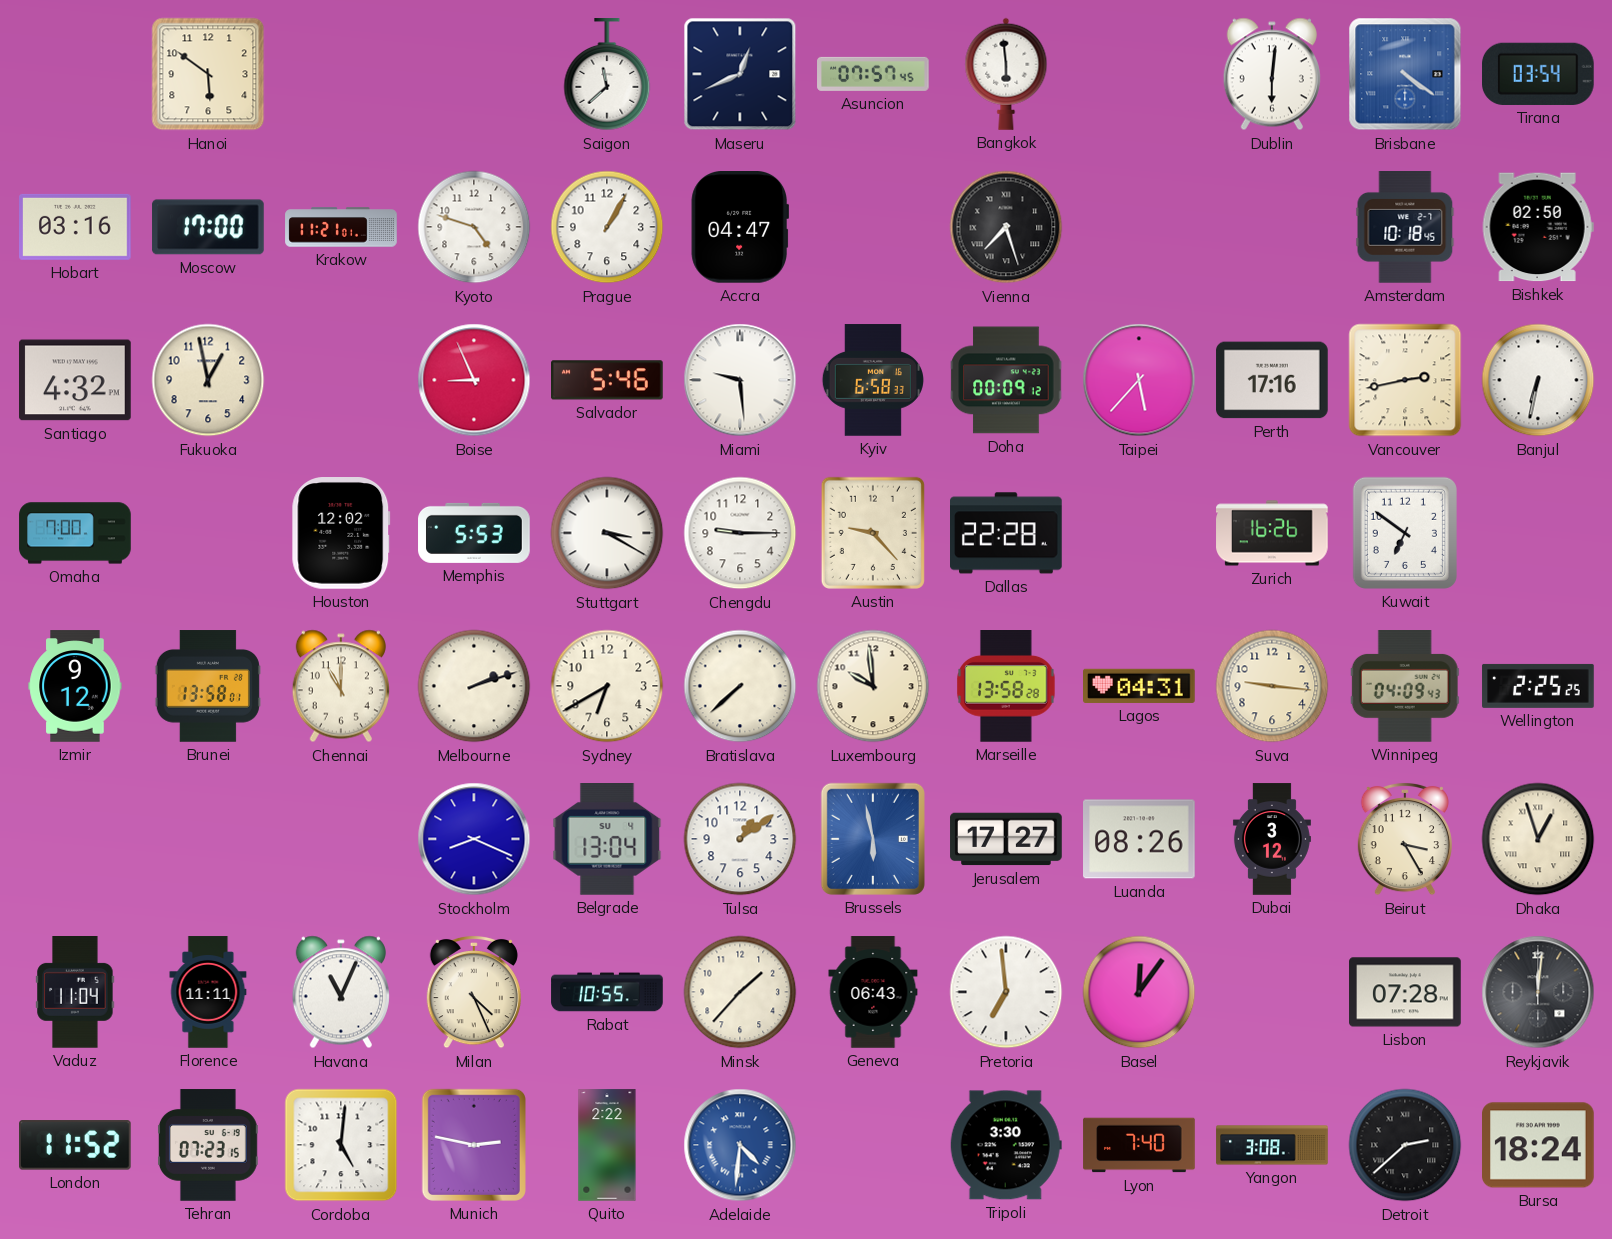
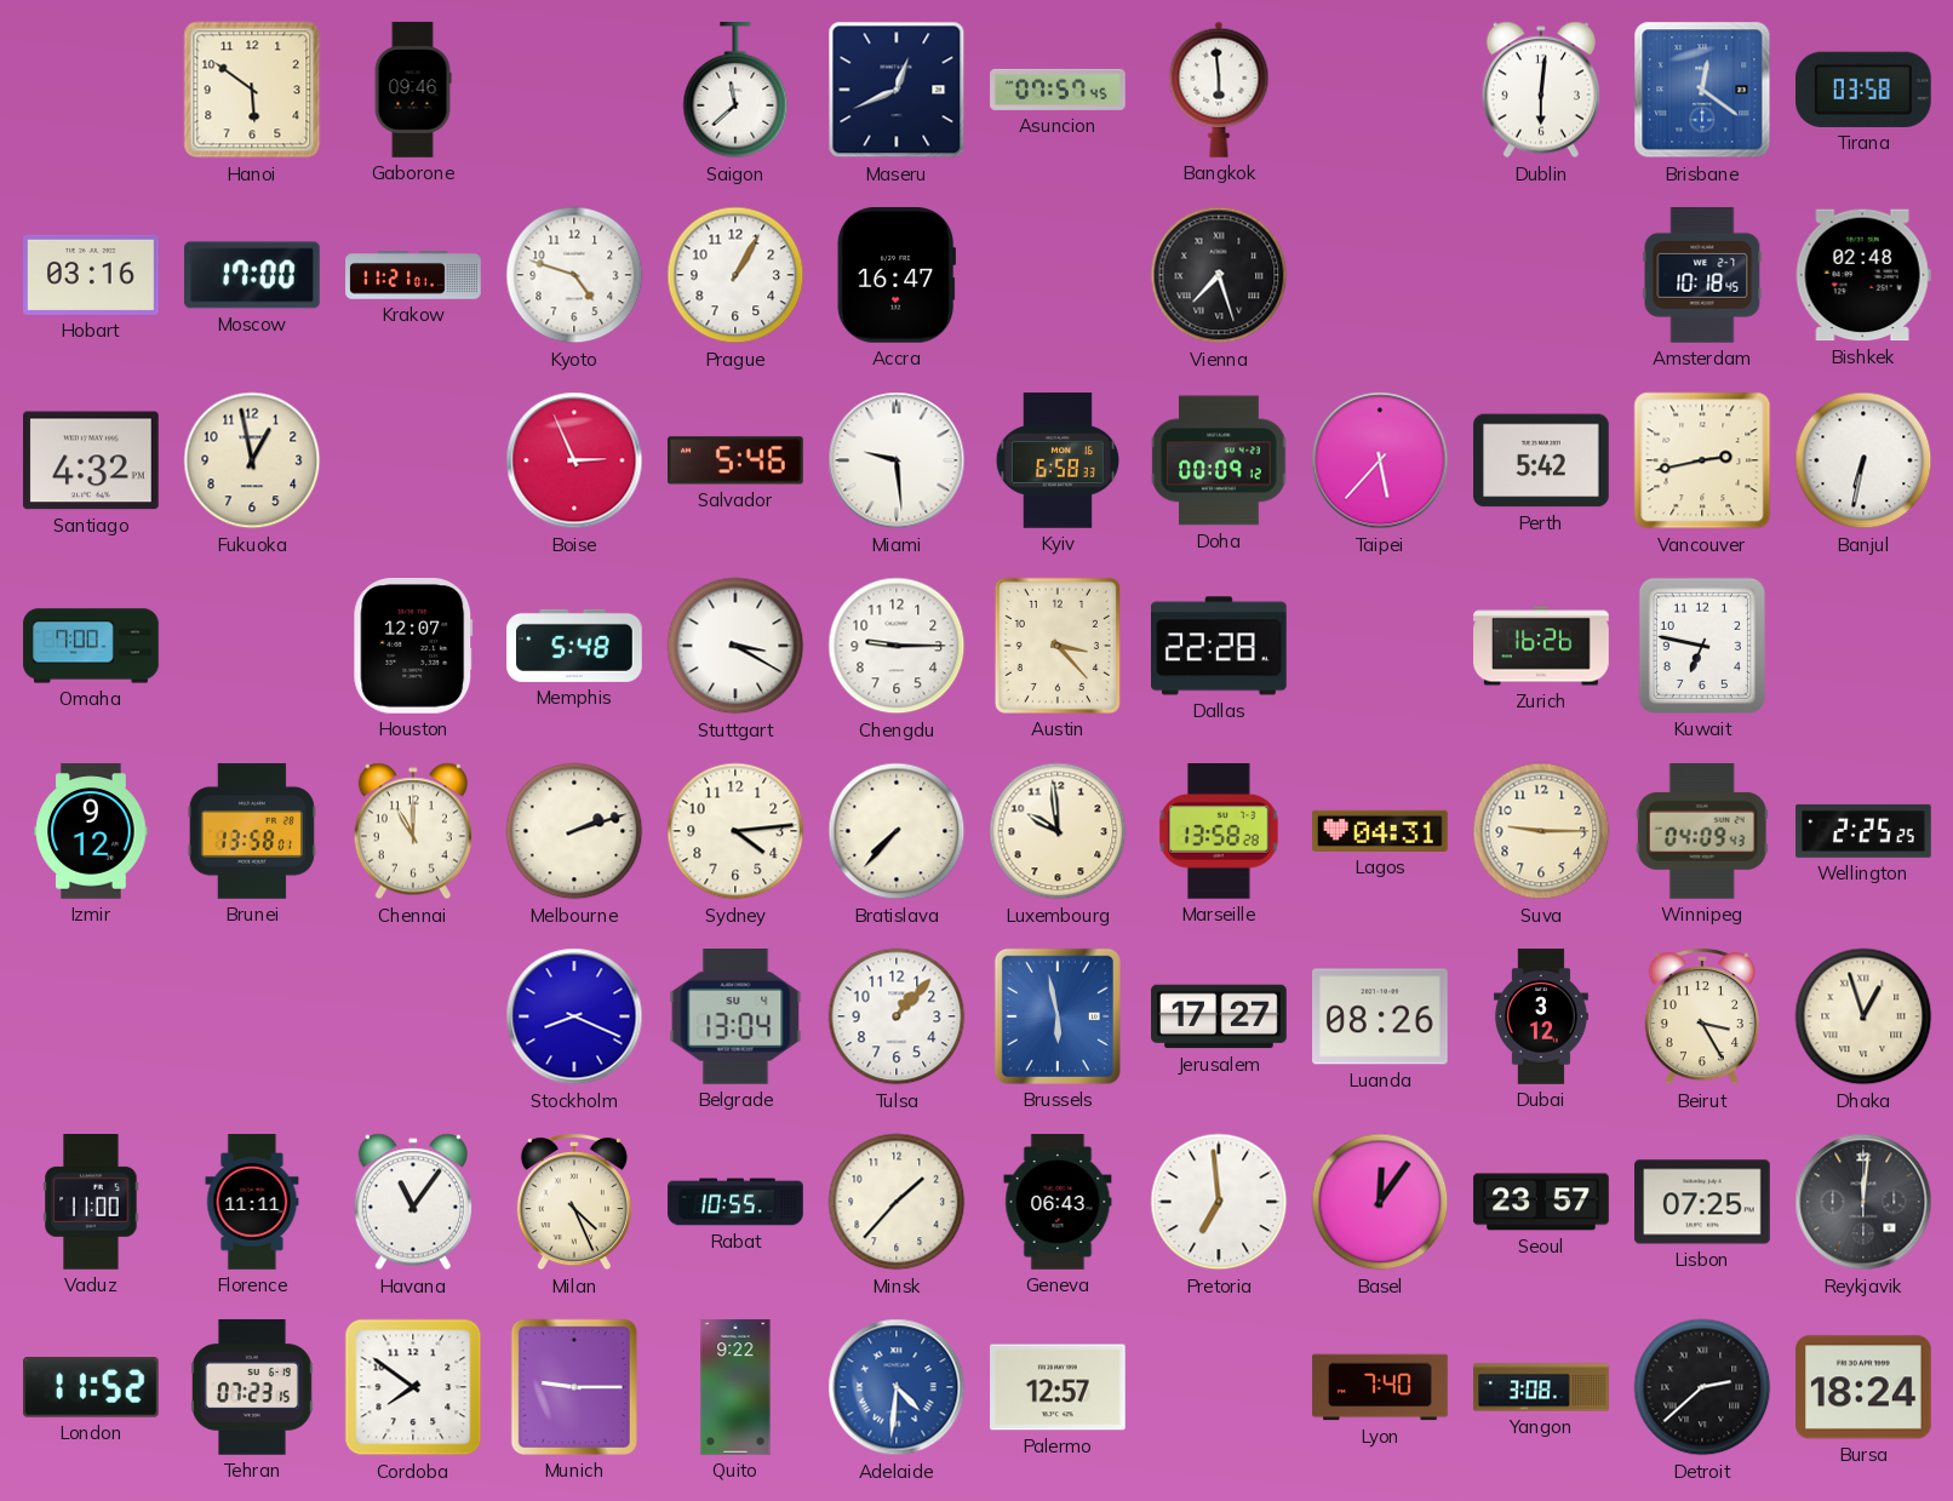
Gaborone: none -> 09:46 (413, 90)
Brisbane: 4:21 -> 12:21 (1702, 90)
Tirana: 03:54 -> 03:58 (1865, 90)
Accra: 04:47 -> 16:47 (895, 276)
Bishkek: 02:50 -> 02:48 (1863, 275)
Boise: 8:56 -> 2:56 (574, 460)
Perth: 17:16 -> 5:42 (1541, 460)
Houston: 12:02 -> 12:07 (413, 647)
Memphis: 5:53 -> 5:48 (574, 646)
Austin: 9:23 -> 3:23 (1058, 646)
Kuwait: 6:51 -> 6:47 (1702, 646)
Sydney: 6:40 -> 4:14 (735, 831)
Bratislava: 7:38 -> 7:37 (897, 831)
Suva: 9:16 -> 9:15 (1541, 831)
Tulsa: 1:09 -> 1:07 (897, 1016)
Vaduz: 11:04 -> 11:00 (91, 1203)
Havana: 11:04 -> 11:06 (413, 1202)
Seoul: none -> 23:57 (1541, 1202)
Lisbon: 07:28 -> 07:25 (1702, 1202)
Cordoba: 5:01 -> 7:51 (413, 1387)
Munich: 2:47 -> 9:15 (574, 1387)
Quito: 2:22 -> 9:22 (735, 1387)
Palermo: none -> 12:57 (1058, 1387)
Tripoli: 3:30 -> none (1006, 1145)
